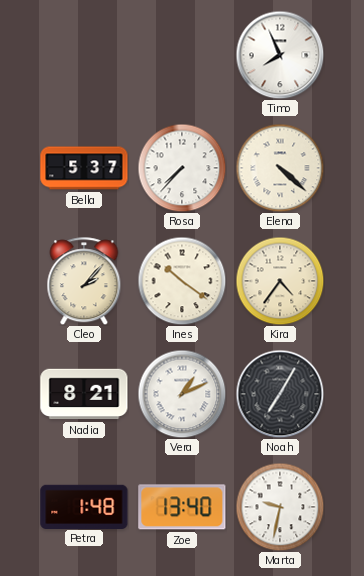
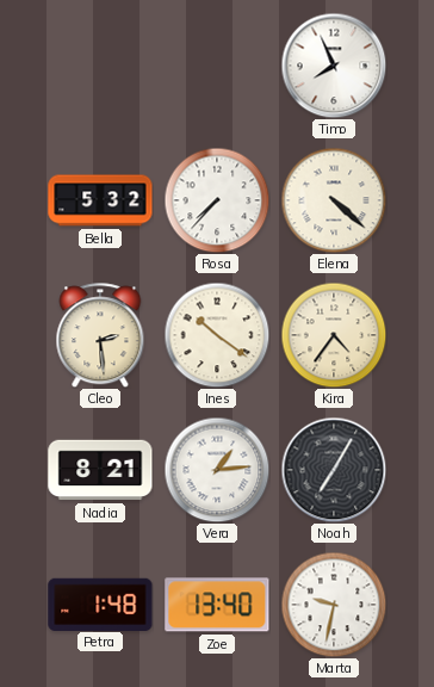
Bella: 5:37 -> 5:32 (100, 200)
Cleo: 2:07 -> 2:29 (100, 335)
Vera: 1:11 -> 1:14 (217, 470)
